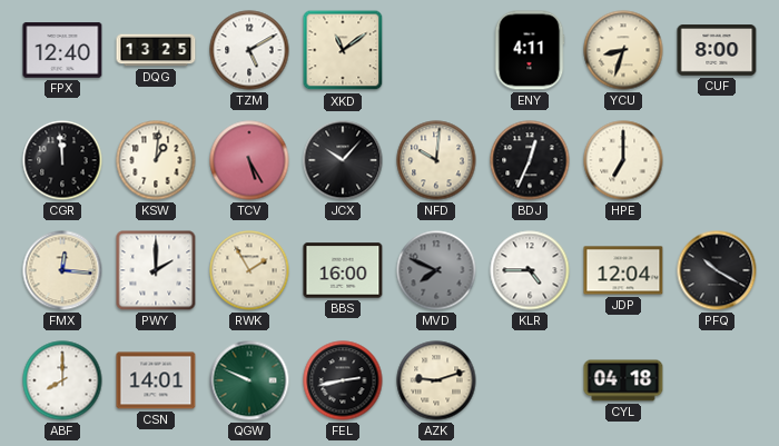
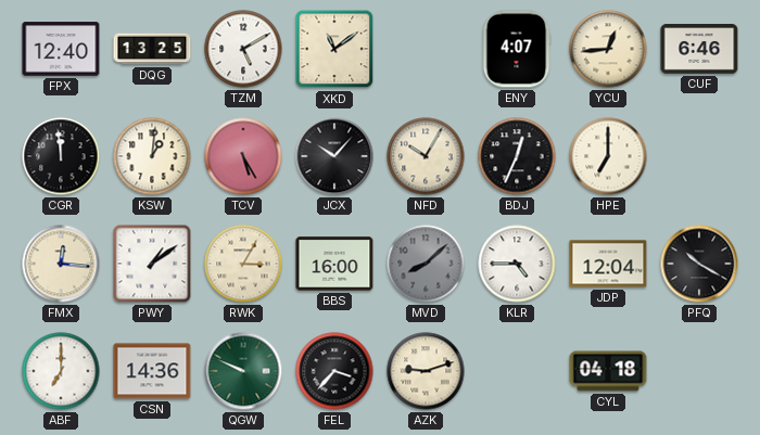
ENY: 4:11 -> 4:07 (517, 49)
YCU: 8:33 -> 12:44 (608, 49)
CUF: 8:00 -> 6:46 (699, 49)
NFD: 10:01 -> 10:05 (426, 156)
PWY: 2:00 -> 1:09 (152, 264)
RWK: 1:55 -> 3:05 (243, 264)
MVD: 7:49 -> 8:08 (426, 264)
ABF: 8:00 -> 7:00 (61, 371)
CSN: 14:01 -> 14:36 (152, 371)
FEL: 2:43 -> 3:37 (334, 371)
